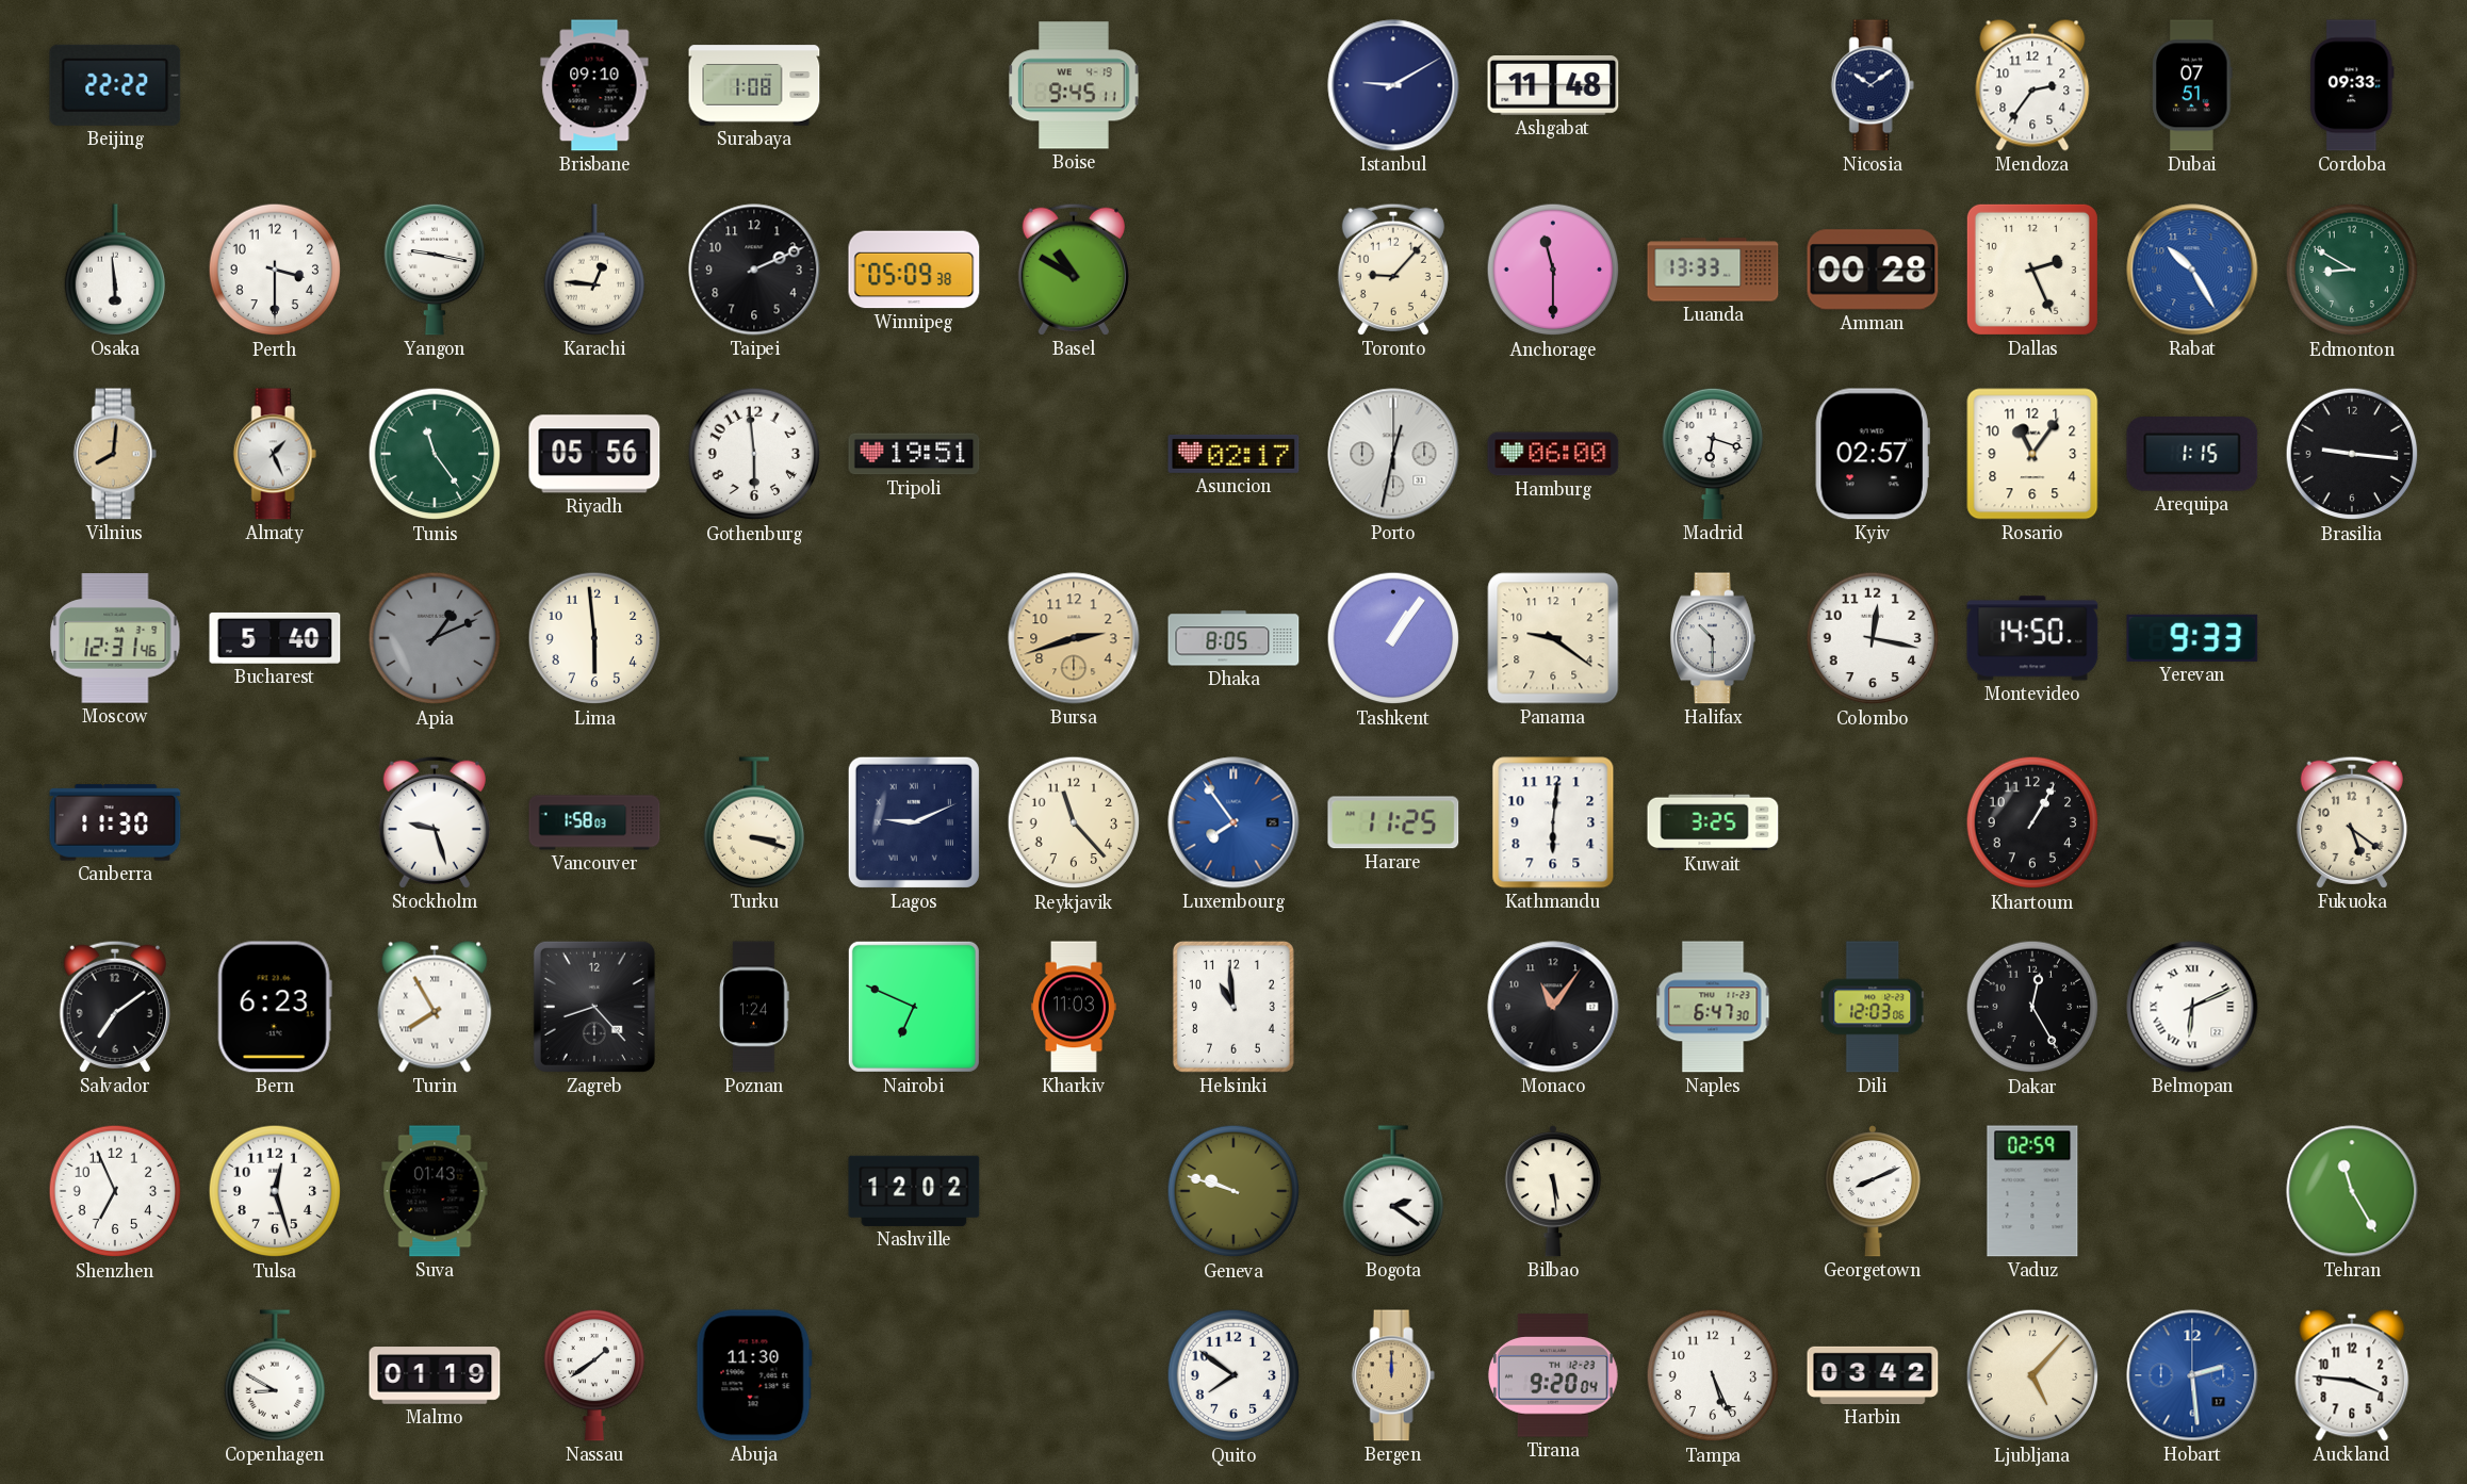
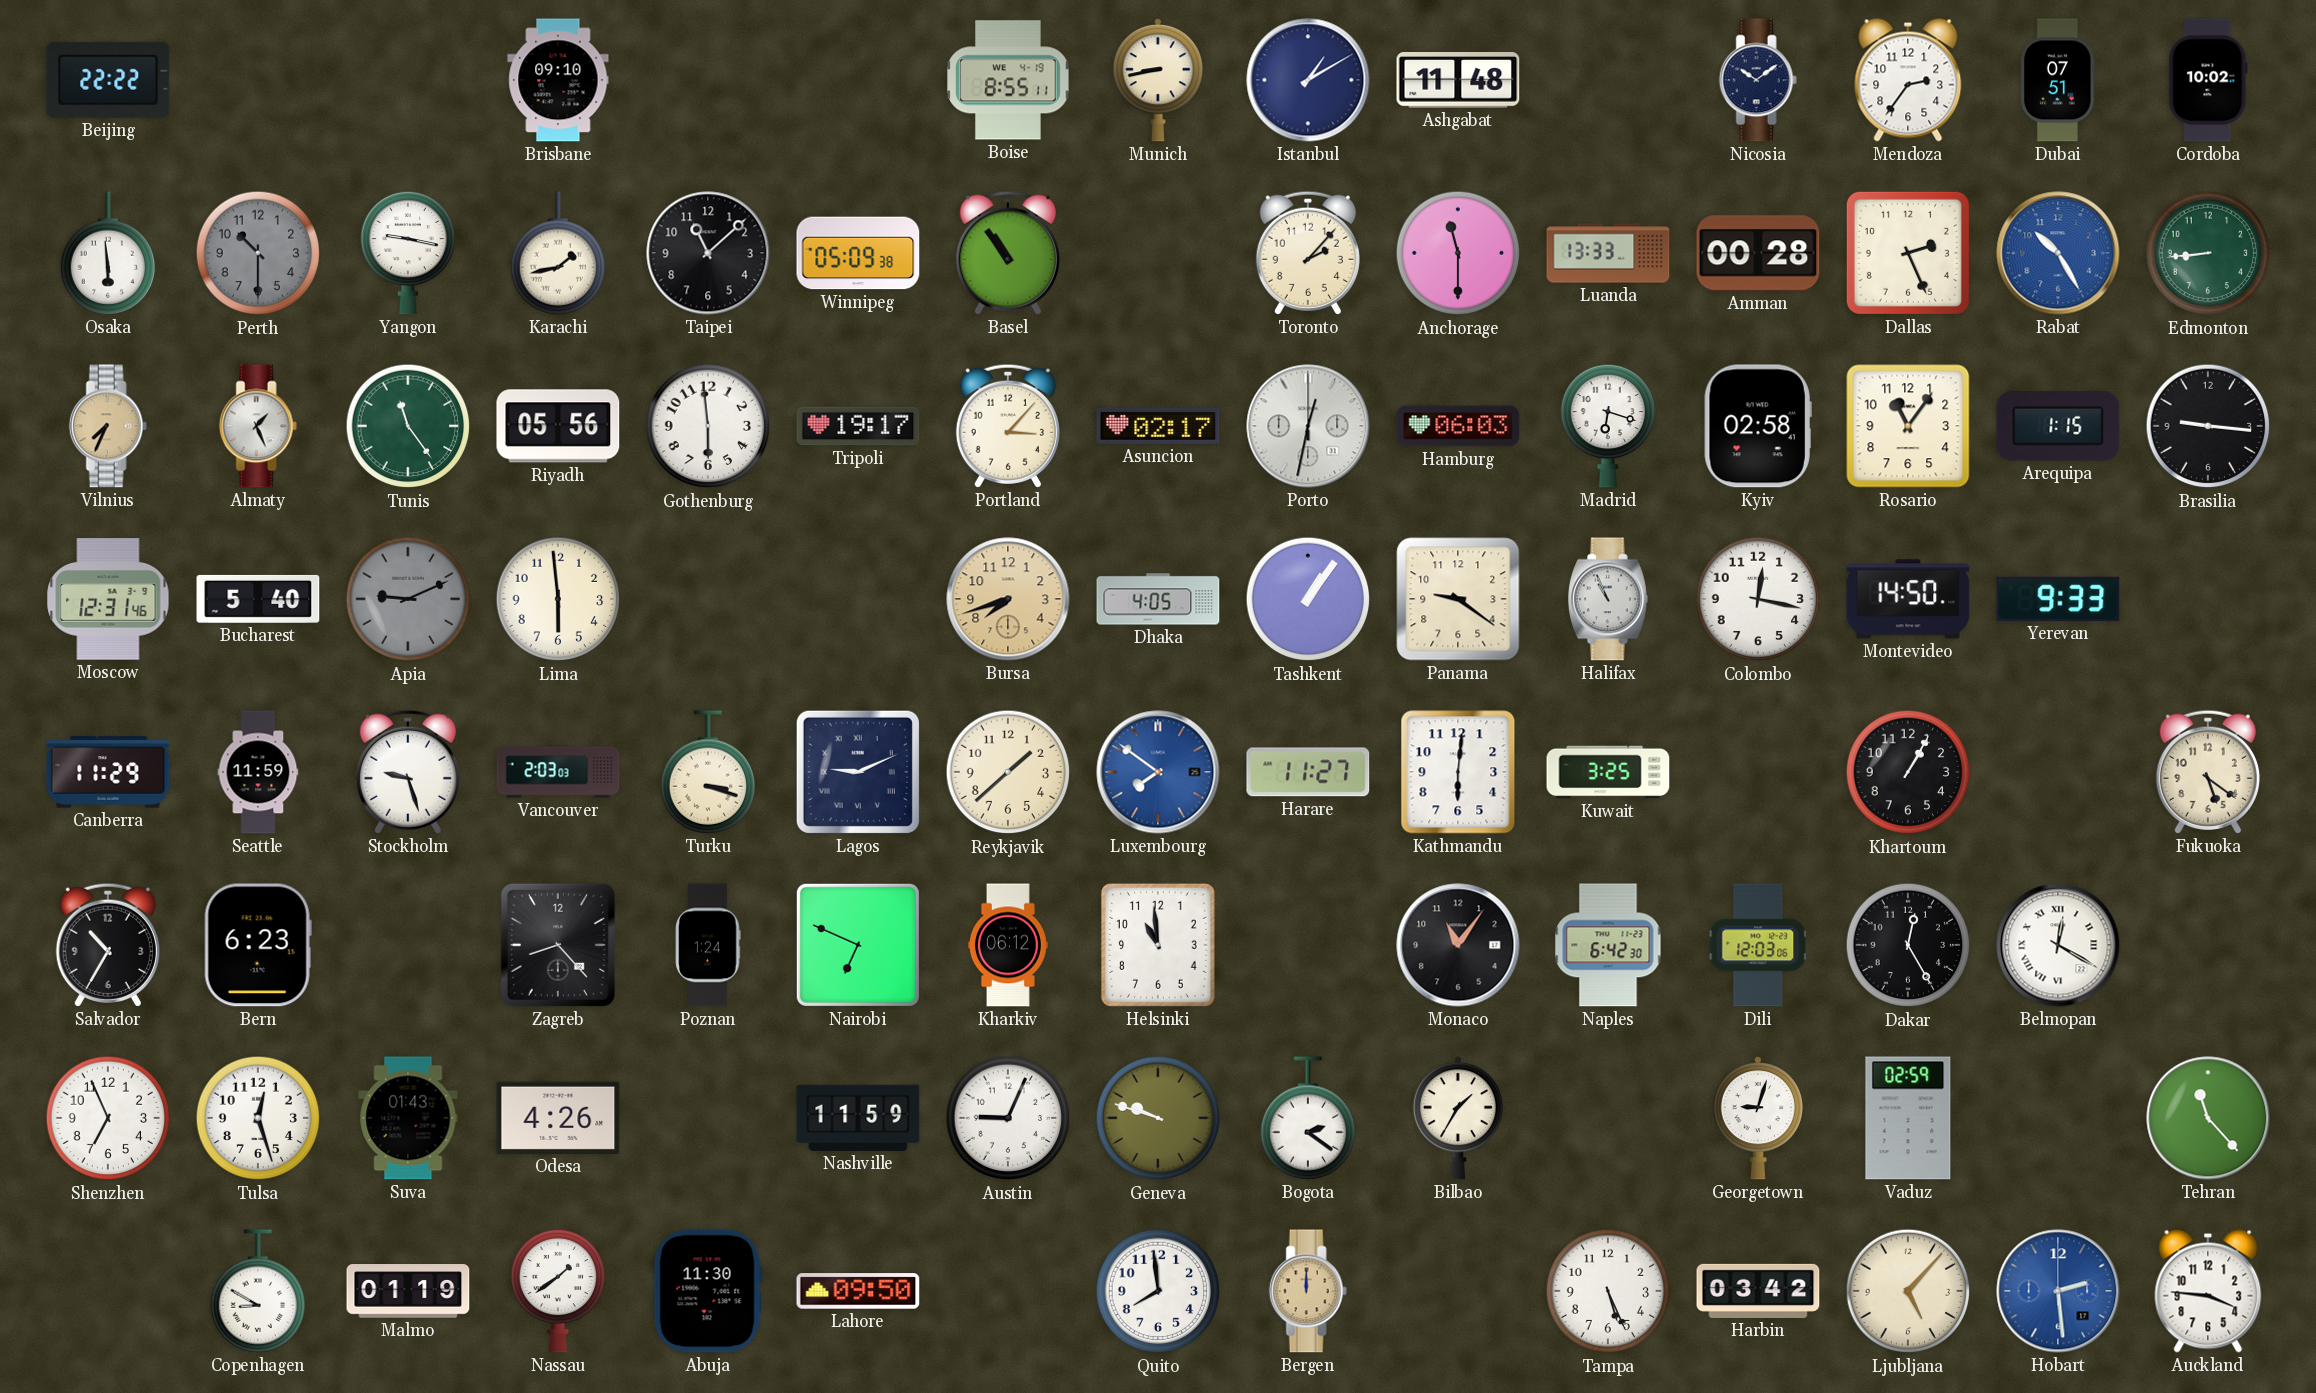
Surabaya: 1:08 -> none (754, 85)
Boise: 9:45 -> 8:55 (1008, 80)
Munich: none -> 8:43 (1158, 80)
Istanbul: 9:10 -> 1:10 (1308, 80)
Cordoba: 09:33 -> 10:02 (2208, 80)
Perth: 3:30 -> 10:30 (258, 253)
Perth dial: white -> grey (258, 253)
Karachi: 12:46 -> 1:43 (558, 253)
Taipei: 2:11 -> 11:08 (708, 253)
Basel: 10:50 -> 10:54 (1008, 253)
Toronto: 9:07 -> 2:07 (1308, 253)
Edmonton: 8:50 -> 8:44 (2208, 253)
Vilnius: 8:01 -> 7:34 (108, 426)
Tripoli: 19:51 -> 19:17 (858, 426)
Portland: none -> 3:07 (1008, 426)
Hamburg: 06:00 -> 06:03 (1458, 426)
Kyiv: 02:57 -> 02:58 (1758, 426)
Apia: 1:11 -> 9:11 (408, 599)
Bursa: 2:42 -> 7:42 (1008, 599)
Dhaka: 8:05 -> 4:05 (1158, 599)
Halifax: 10:30 -> 10:56 (1608, 599)
Canberra: 11:30 -> 11:29 (108, 772)
Seattle: none -> 11:59 (258, 772)
Vancouver: 1:58 -> 2:03 (558, 772)
Reykjavik: 11:23 -> 1:38 (1008, 772)
Luxembourg: 7:54 -> 7:51 (1158, 772)
Harare: 11:25 -> 11:27 (1308, 772)
Salvador: 7:09 -> 10:35 (108, 945)
Turin: 7:55 -> none (435, 1007)
Kharkiv: 11:03 -> 06:12 (1008, 945)
Naples: 6:47 -> 6:42 (1608, 945)
Belmopan: 6:11 -> 12:20 (2058, 945)
Odesa: none -> 4:26 (558, 1118)
Nashville: 12:02 -> 11:59 (858, 1118)
Austin: none -> 9:04 (1008, 1118)
Bilbao: 5:29 -> 1:35 (1458, 1118)
Georgetown: 8:11 -> 9:03 (1758, 1118)
Tehran: 11:25 -> 11:23 (2208, 1118)
Lahore: none -> 09:50 (858, 1291)
Quito: 7:51 -> 7:59 (1158, 1291)
Tirana: 9:20 -> none (1553, 1375)
